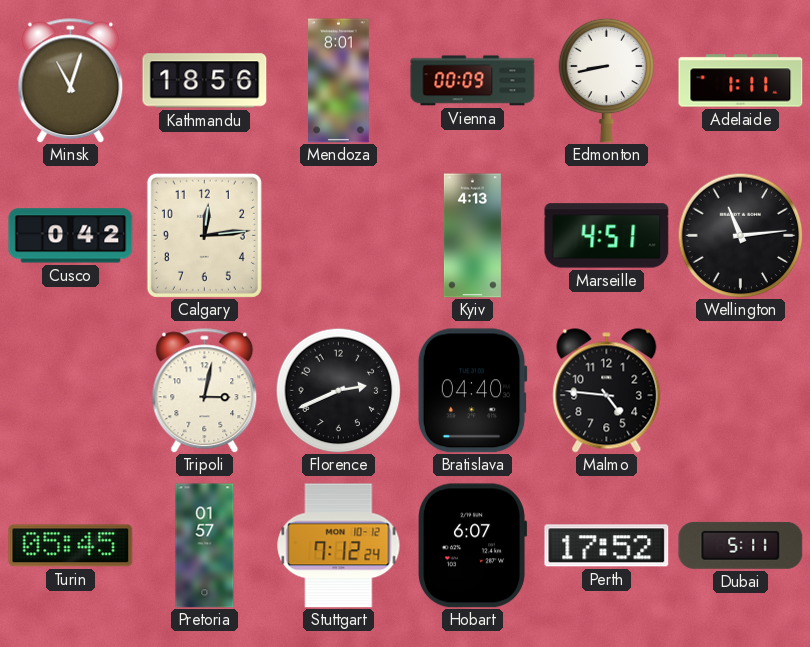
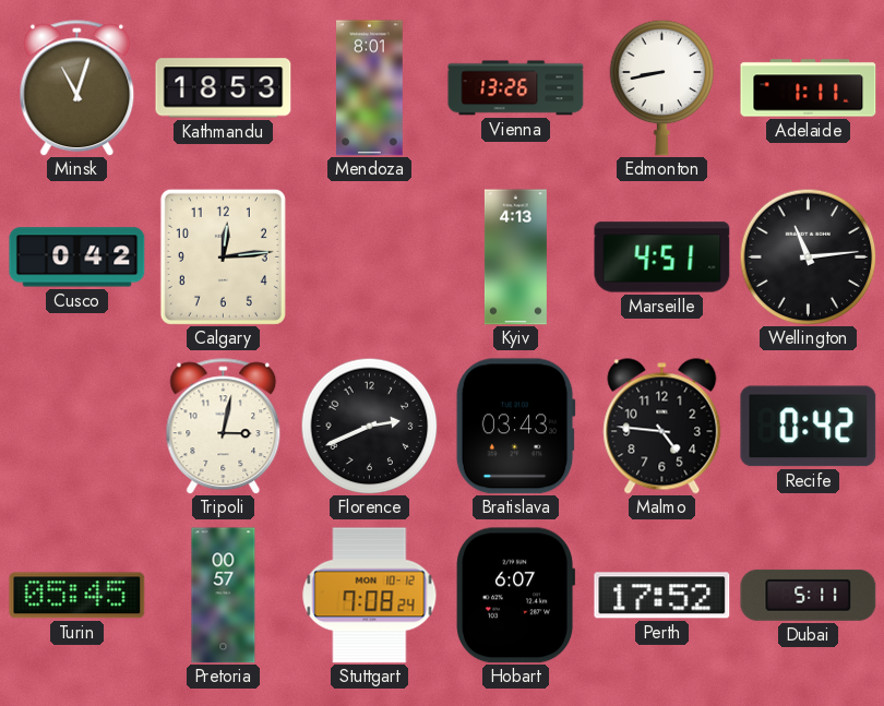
Kathmandu: 18:56 -> 18:53 (224, 88)
Vienna: 00:09 -> 13:26 (516, 88)
Bratislava: 04:40 -> 03:43 (515, 427)
Recife: none -> 0:42 (809, 427)
Pretoria: 01:57 -> 00:57 (224, 596)
Stuttgart: 7:12 -> 7:08 (370, 596)
